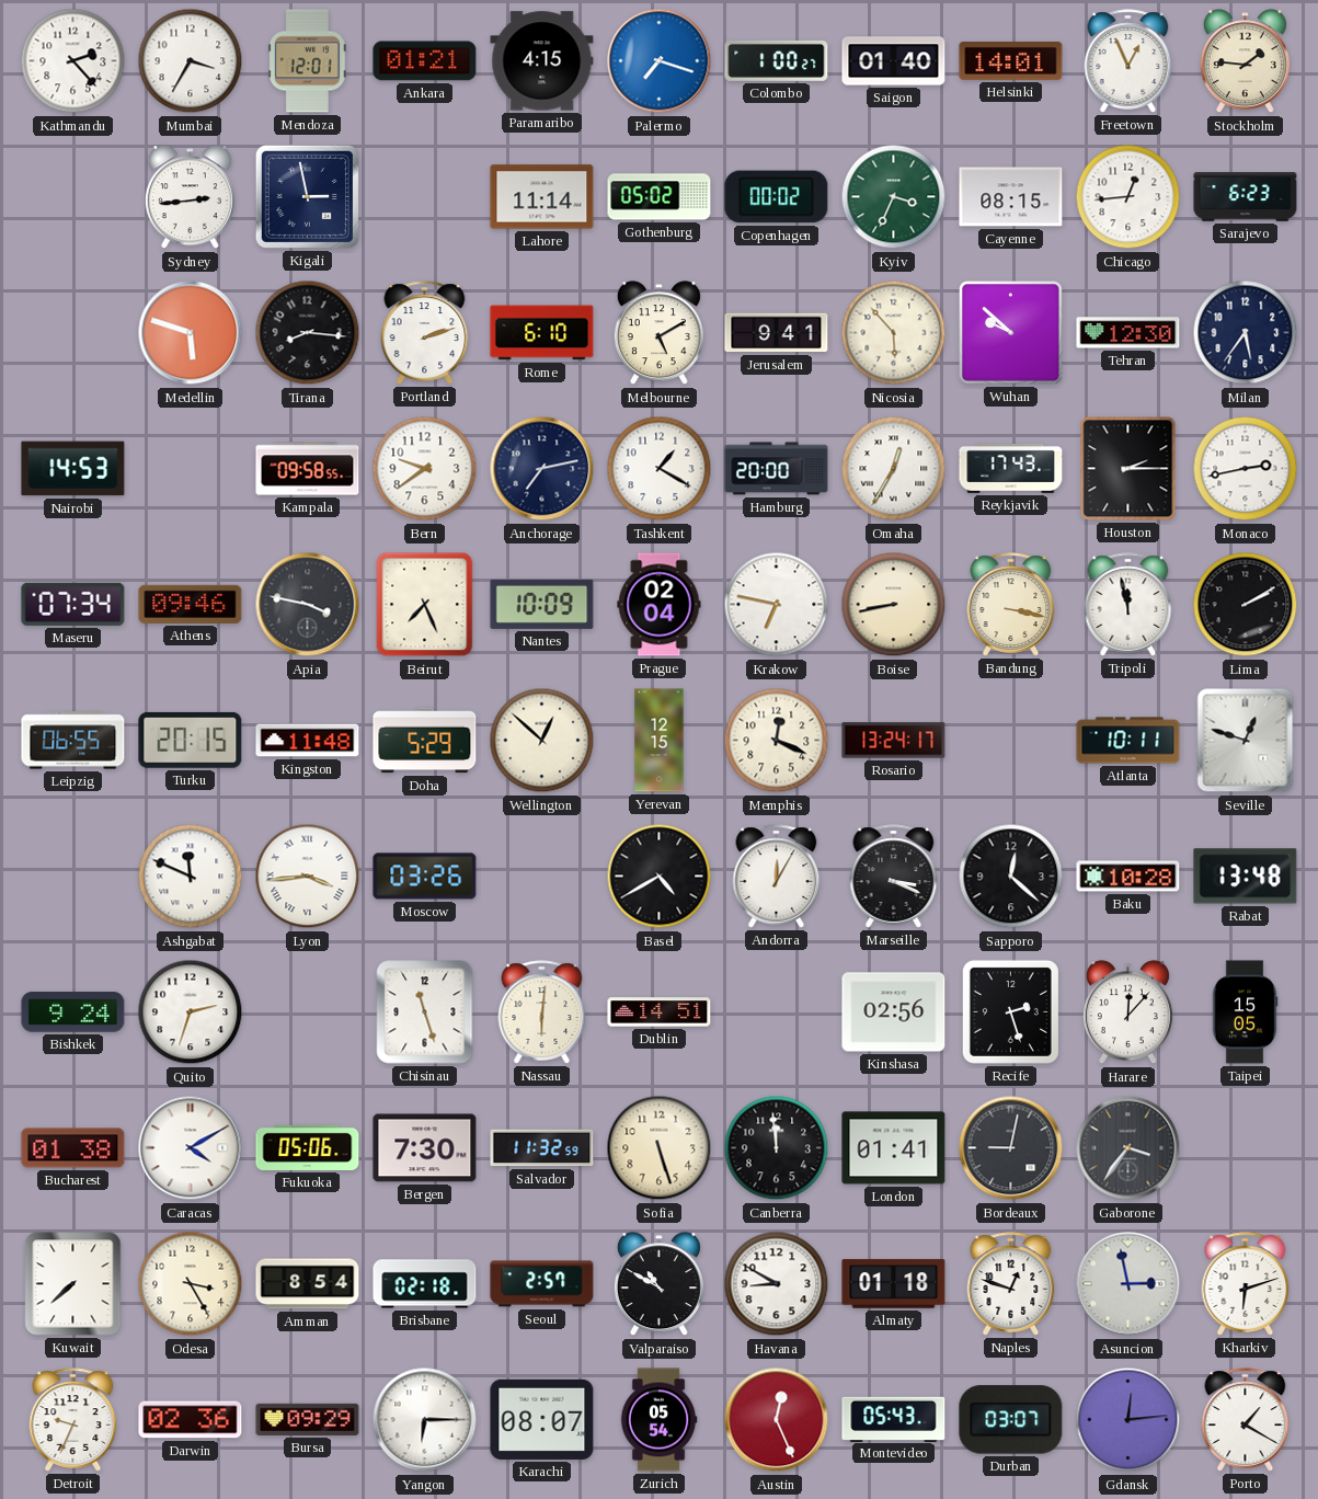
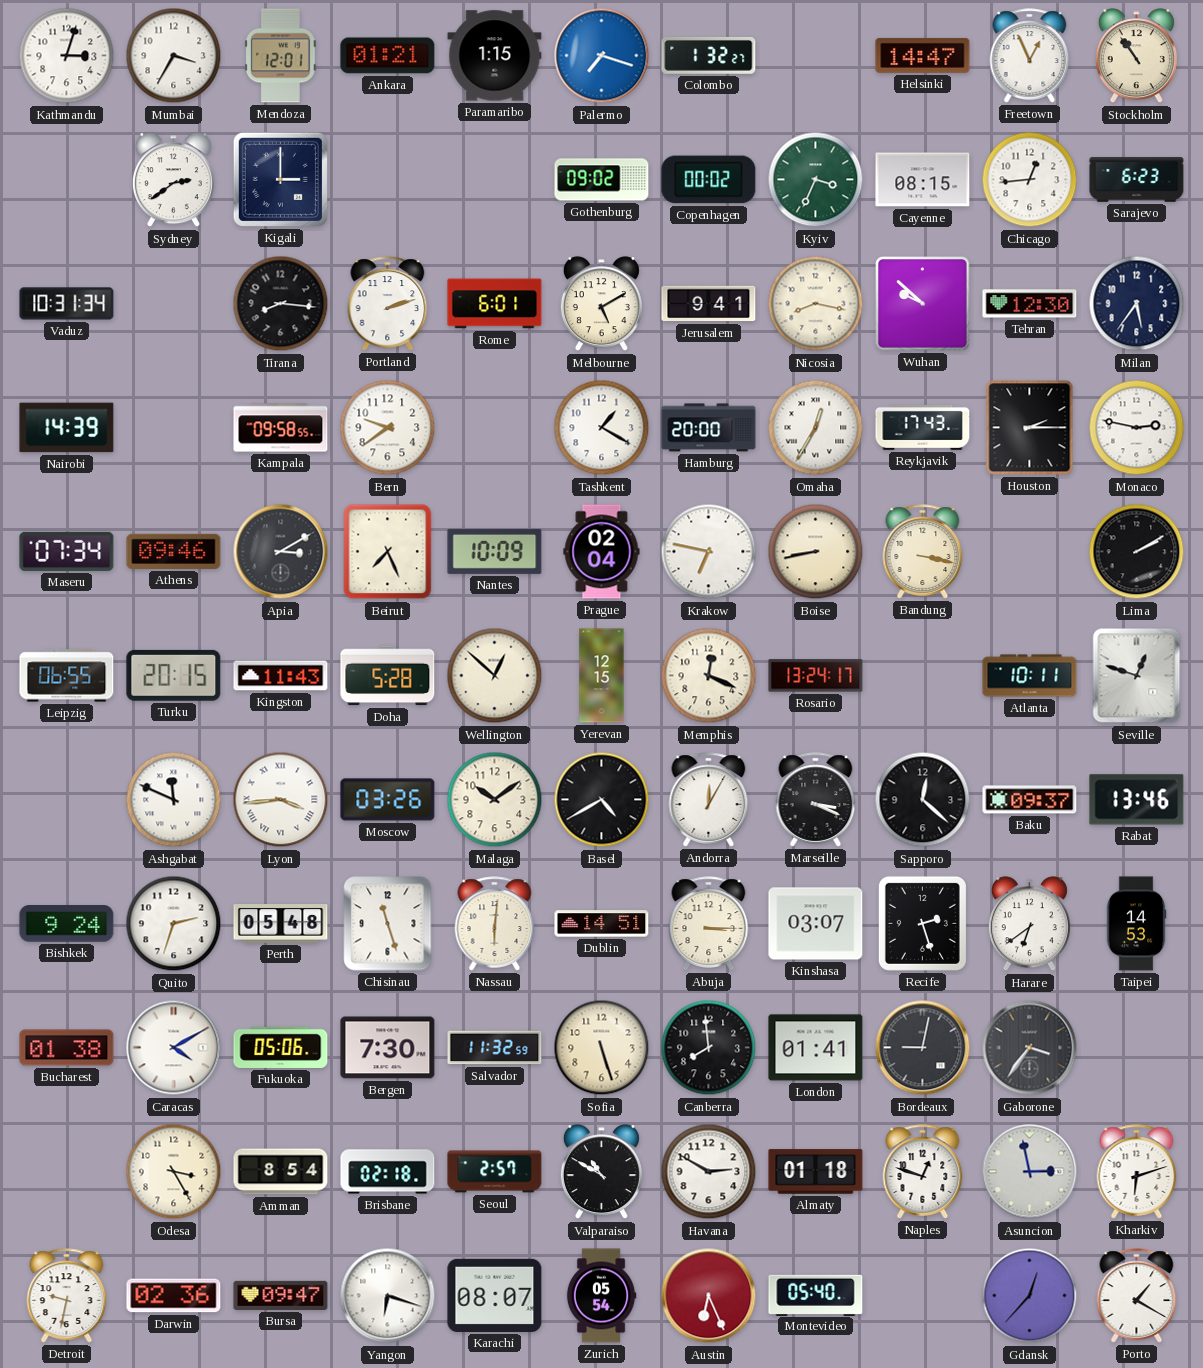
Kathmandu: 2:23 -> 3:03 (67, 56)
Paramaribo: 4:15 -> 1:15 (495, 56)
Colombo: 1:00 -> 1:32 (709, 55)
Saigon: 01:40 -> none (894, 61)
Helsinki: 14:01 -> 14:47 (923, 55)
Stockholm: 1:46 -> 10:54 (1136, 56)
Sydney: 2:44 -> 2:39 (173, 180)
Kigali: 2:58 -> 3:00 (280, 179)
Lahore: 11:14 -> none (542, 197)
Gothenburg: 05:02 -> 09:02 (602, 180)
Vaduz: none -> 10:31 (67, 304)
Medellin: 5:48 -> none (191, 333)
Rome: 6:10 -> 6:01 (495, 304)
Nicosia: 5:53 -> 8:17 (816, 304)
Nairobi: 14:53 -> 14:39 (67, 428)
Anchorage: 7:13 -> none (542, 469)
Monaco: 2:43 -> 2:47 (1137, 428)
Apia: 3:47 -> 3:10 (281, 552)
Tripoli: 11:58 -> none (1128, 605)
Kingston: 11:48 -> 11:43 (281, 676)
Doha: 5:29 -> 5:28 (388, 676)
Malaga: none -> 10:09 (495, 800)
Baku: 10:28 -> 09:37 (1030, 800)
Rabat: 13:48 -> 13:46 (1137, 800)
Perth: none -> 05:48 (281, 924)
Abuja: none -> 3:15 (709, 924)
Kinshasa: 02:56 -> 03:07 (816, 924)
Harare: 12:07 -> 6:39 (1029, 924)
Taipei: 15:05 -> 14:53 (1136, 924)
Canberra: 11:59 -> 7:59 (709, 1048)
Kuwait: 7:38 -> none (73, 1284)
Havana: 8:50 -> 2:50 (709, 1172)
Detroit: 9:34 -> 9:32 (67, 1296)
Bursa: 09:29 -> 09:47 (281, 1295)
Yangon: 6:15 -> 6:18 (388, 1296)
Austin: 12:26 -> 6:26 (709, 1296)
Montevideo: 05:43 -> 05:40 (816, 1295)
Durban: 03:07 -> none (1011, 1420)
Gdansk: 12:14 -> 12:37 (1030, 1296)
